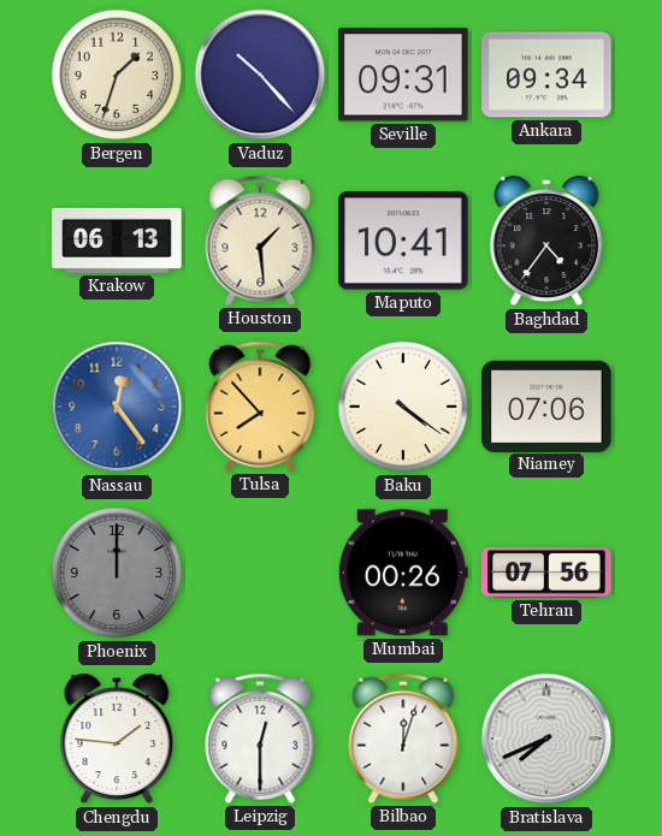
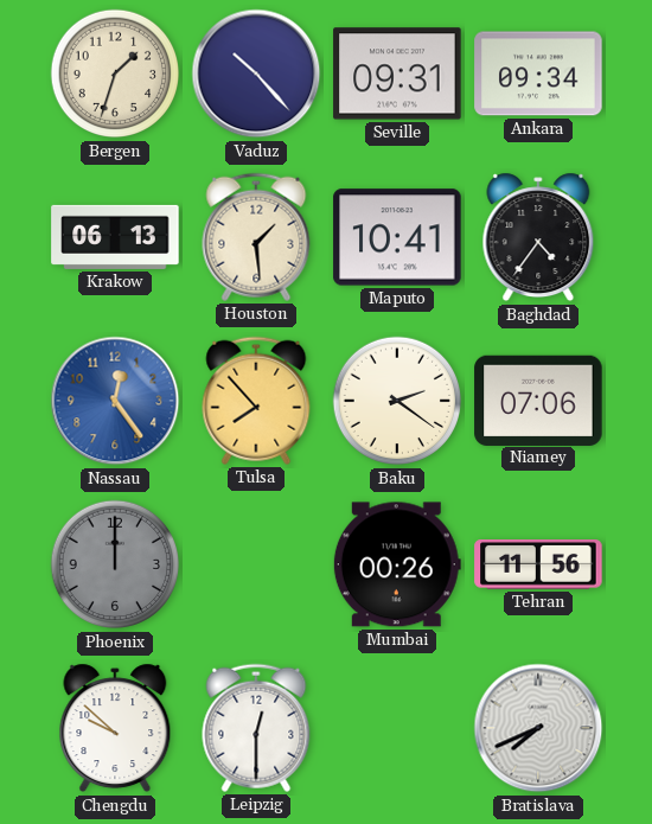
Baku: 4:21 -> 2:21 (397, 401)
Tehran: 07:56 -> 11:56 (538, 566)
Chengdu: 1:46 -> 9:52 (115, 728)
Bilbao: 12:03 -> none (403, 739)
